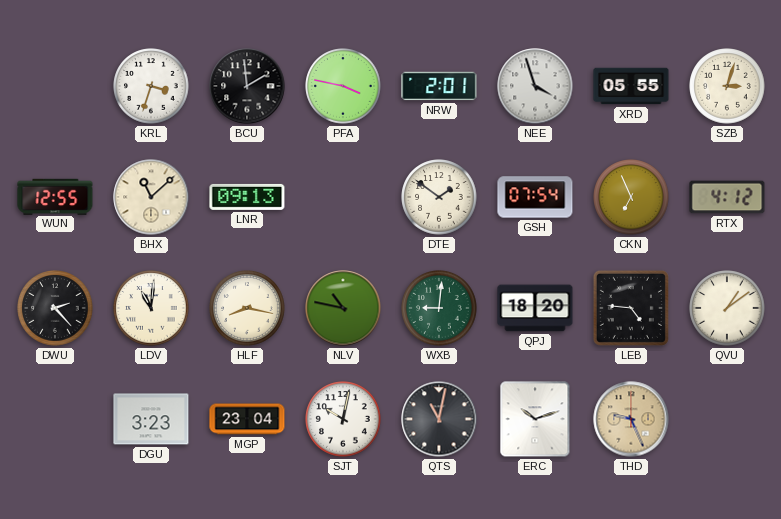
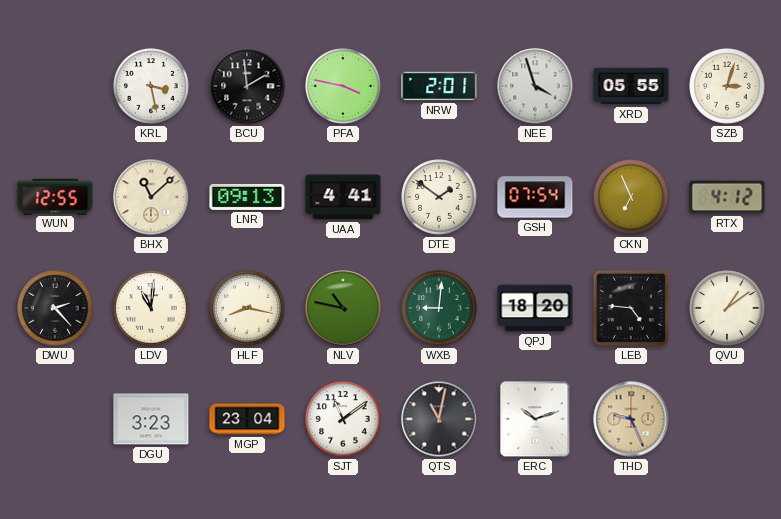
KRL: 3:33 -> 3:28 (151, 86)
UAA: none -> 4:41 (343, 197)
SJT: 10:02 -> 11:09 (343, 419)
